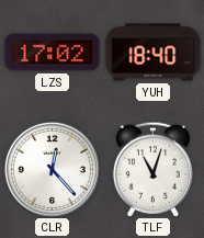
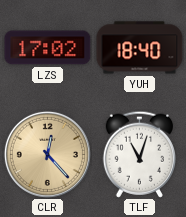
CLR dial: white -> champagne (47, 154)
